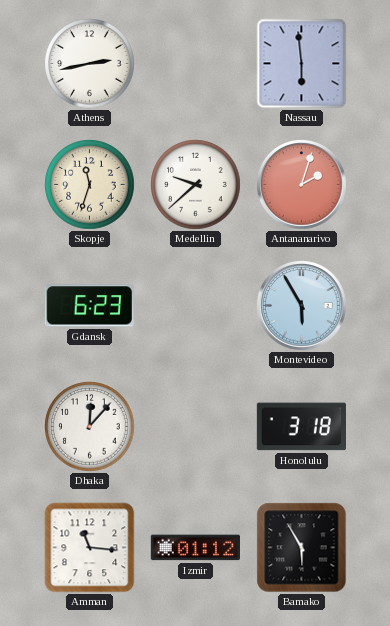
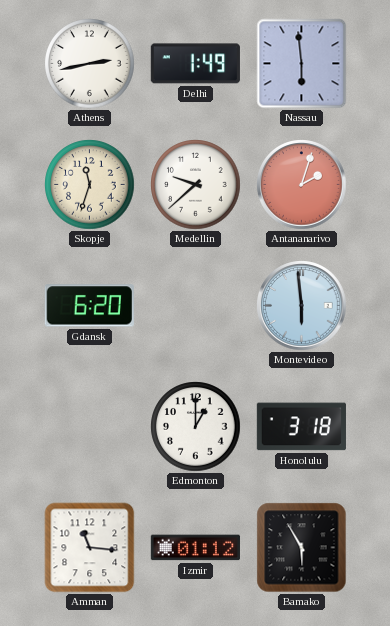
Delhi: none -> 1:49 (195, 64)
Gdansk: 6:23 -> 6:20 (89, 306)
Montevideo: 5:55 -> 5:59 (302, 306)
Dhaka: 12:07 -> none (90, 427)
Edmonton: none -> 1:00 (196, 427)
